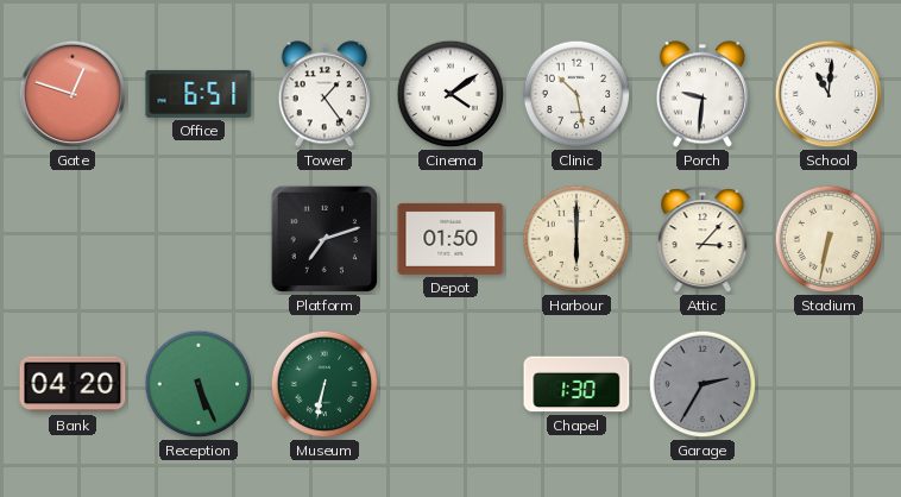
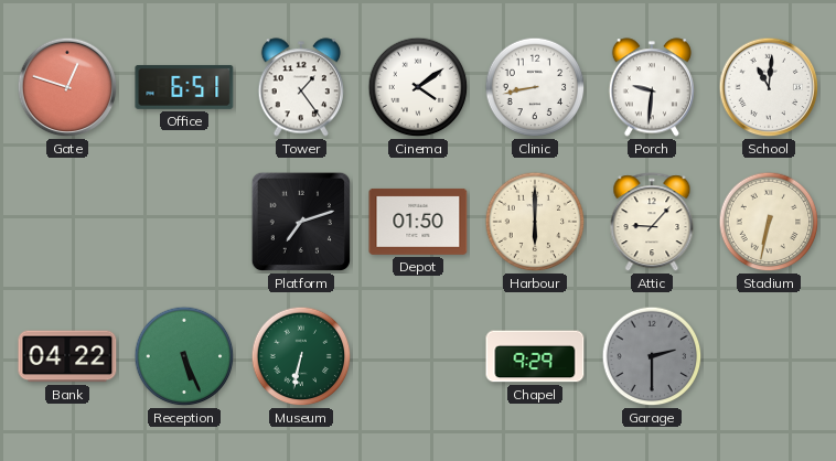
Clinic: 10:28 -> 8:43 (535, 87)
Attic: 3:07 -> 9:07 (652, 223)
Bank: 04:20 -> 04:22 (67, 356)
Chapel: 1:30 -> 9:29 (535, 356)
Garage: 2:35 -> 2:30 (652, 356)
